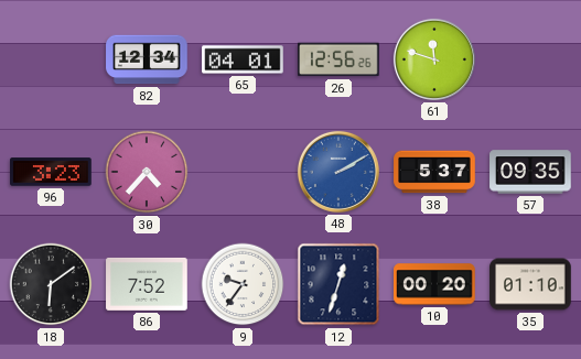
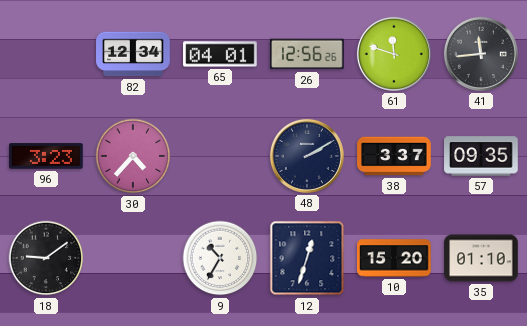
41: none -> 11:44 (481, 54)
48 dial: blue -> navy (307, 156)
38: 5:37 -> 3:37 (394, 156)
18: 6:09 -> 9:09 (46, 258)
86: 7:52 -> none (147, 284)
9: 9:36 -> 10:35 (220, 258)
10: 00:20 -> 15:20 (394, 258)
